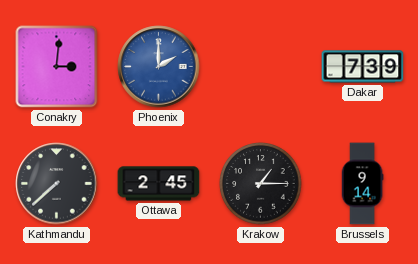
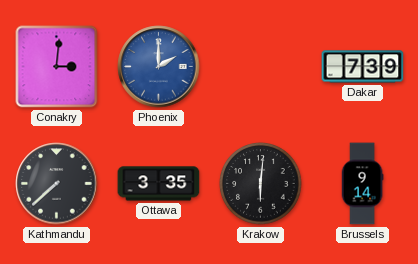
Ottawa: 2:45 -> 3:35 (159, 184)
Krakow: 1:15 -> 6:01 (261, 184)
